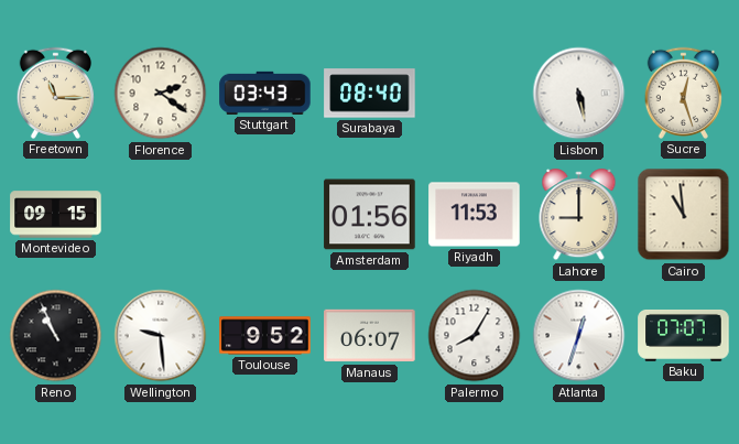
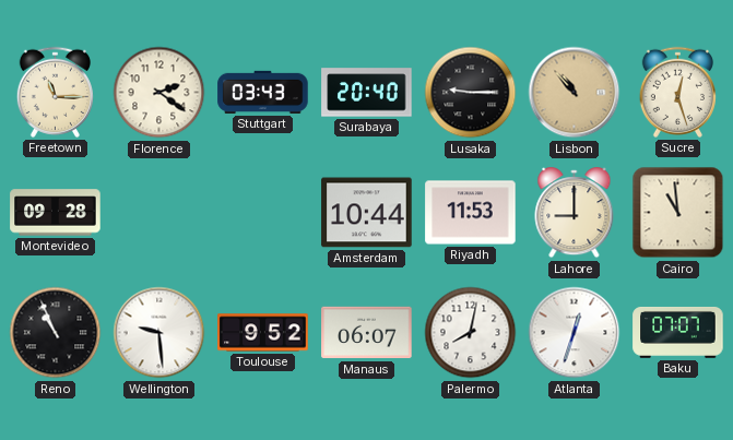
Surabaya: 08:40 -> 20:40 (367, 93)
Lusaka: none -> 9:15 (471, 93)
Lisbon: 5:28 -> 10:53 (575, 93)
Lisbon dial: white -> champagne (575, 93)
Montevideo: 09:15 -> 09:28 (56, 213)
Amsterdam: 01:56 -> 10:44 (367, 213)
Palermo: 8:05 -> 8:02 (471, 333)
